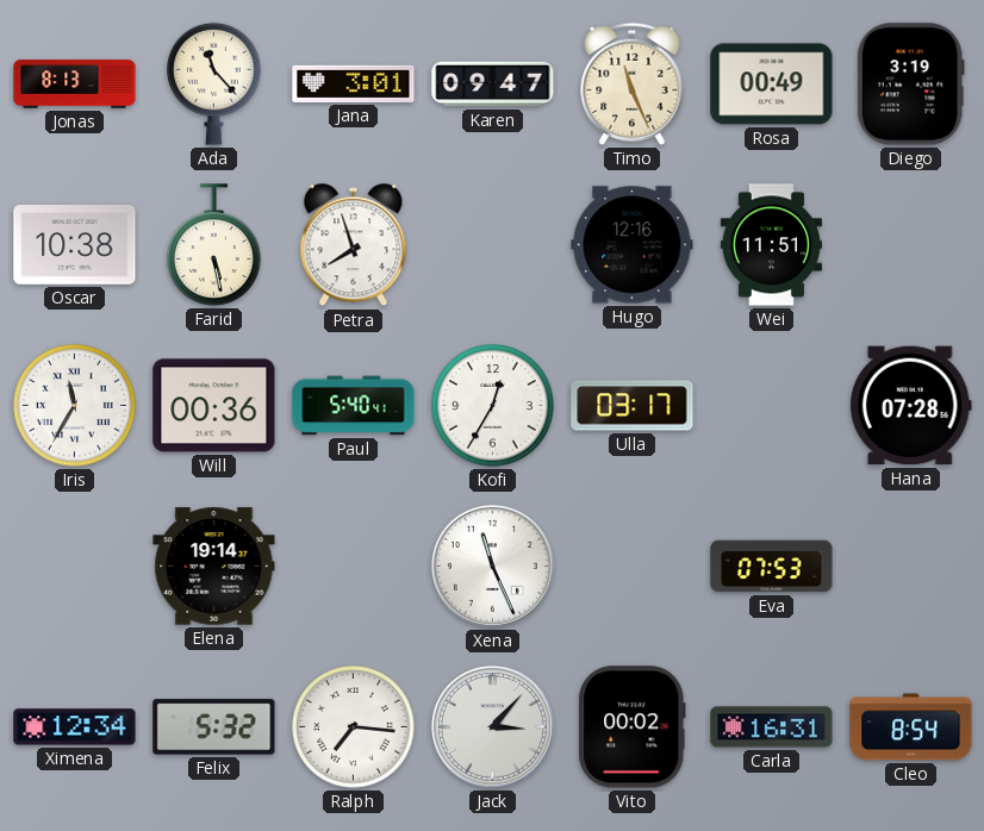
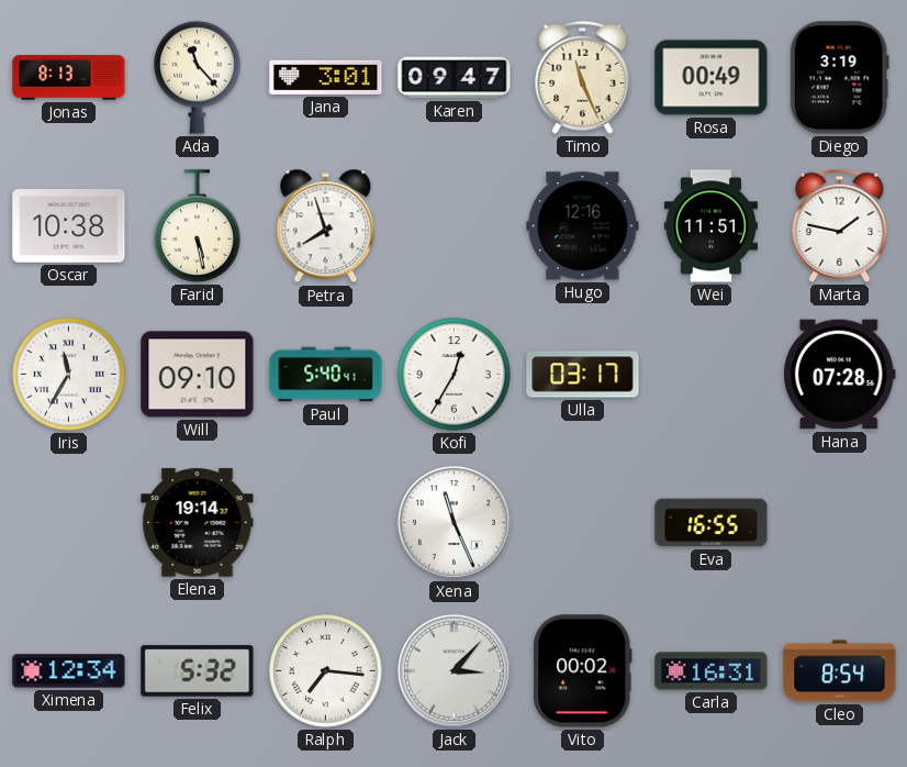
Marta: none -> 1:47 (840, 225)
Will: 00:36 -> 09:10 (198, 375)
Eva: 07:53 -> 16:55 (712, 523)
